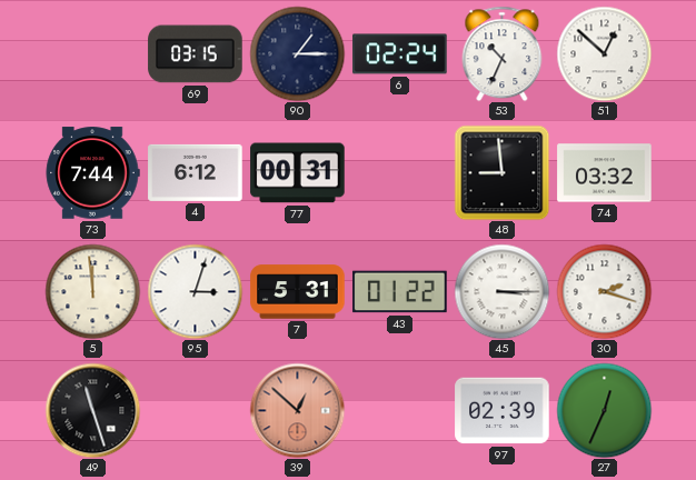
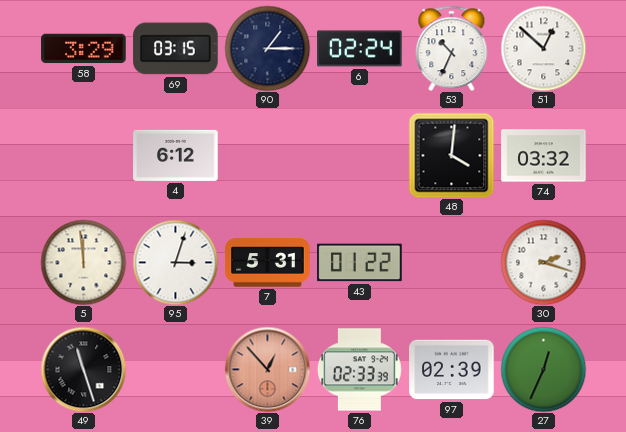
58: none -> 3:29 (84, 49)
73: 7:44 -> none (92, 173)
77: 00:31 -> none (298, 173)
48: 8:59 -> 4:01 (451, 155)
45: 3:15 -> none (501, 291)
39: 12:52 -> 12:53 (267, 369)
76: none -> 02:33 (359, 370)
